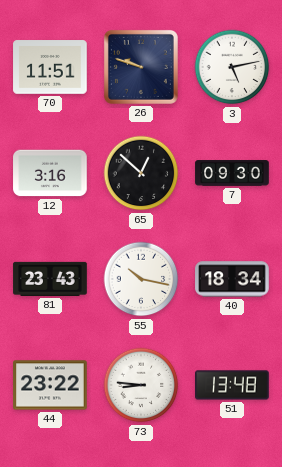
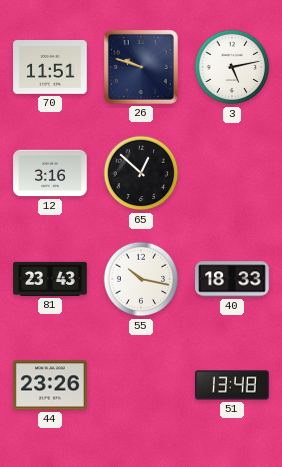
7: 09:30 -> none (232, 173)
40: 18:34 -> 18:33 (232, 279)
44: 23:22 -> 23:26 (50, 385)
73: 8:46 -> none (141, 385)
